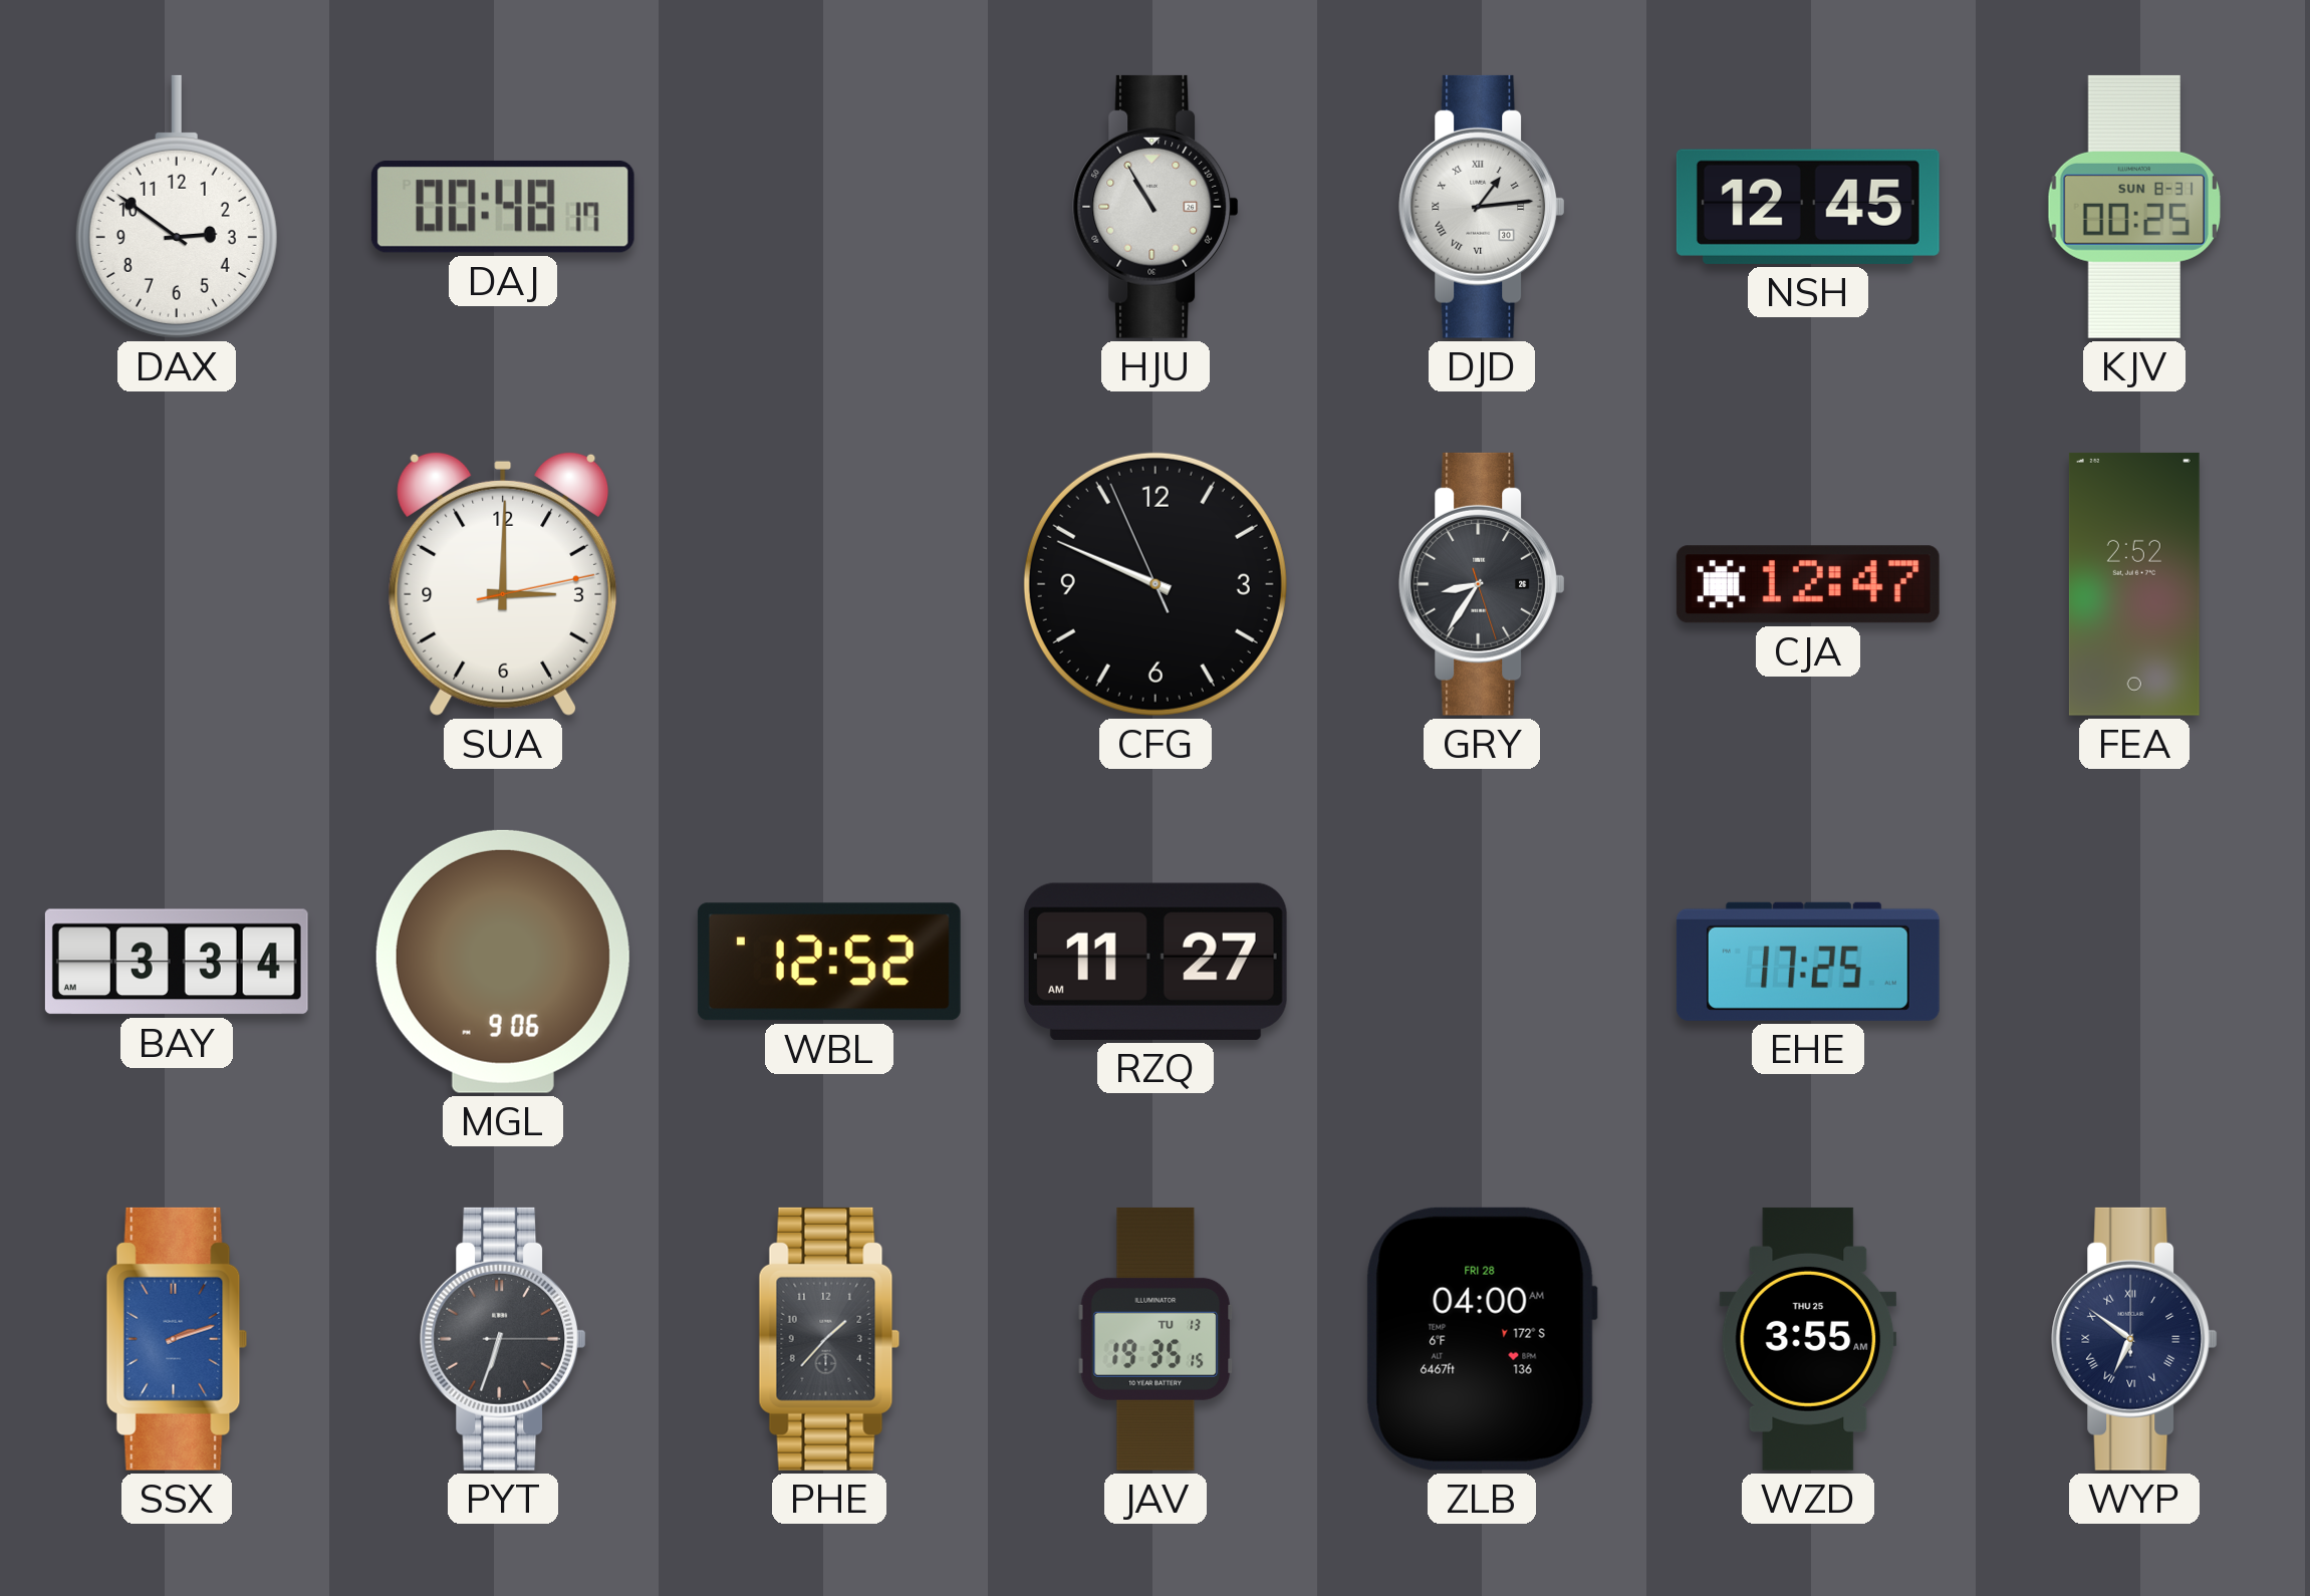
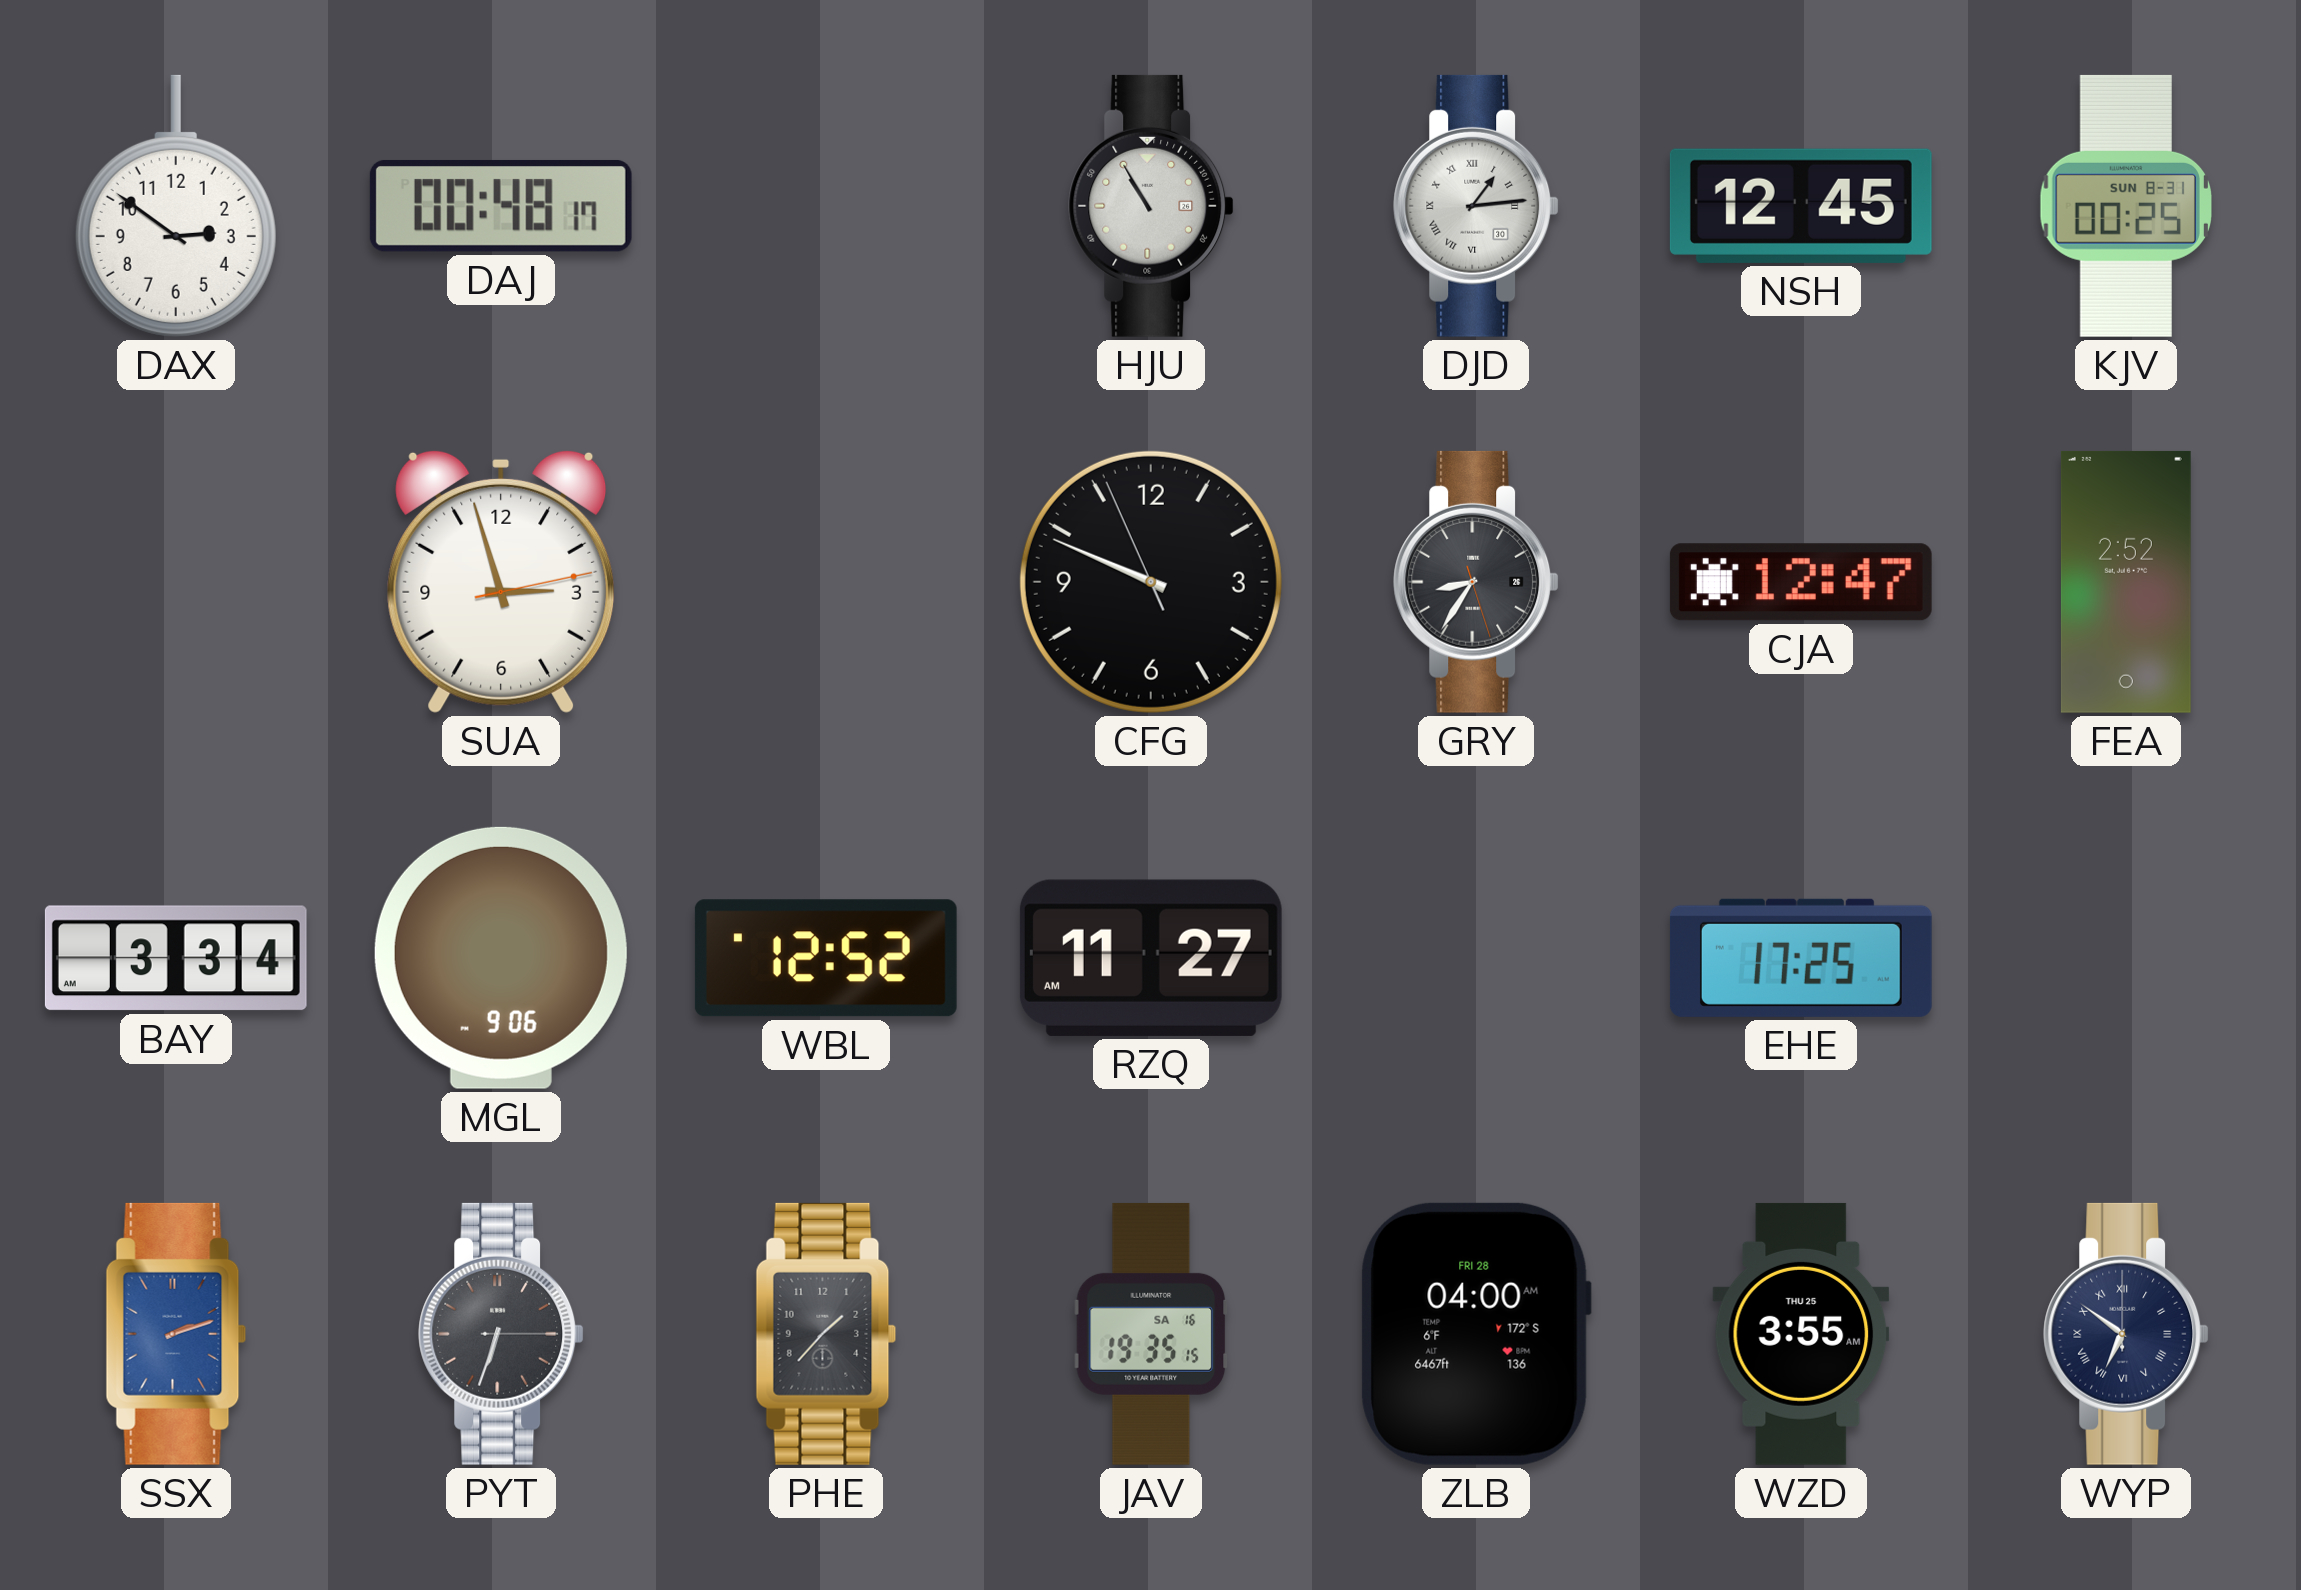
SUA: 3:00 -> 2:57 (501, 581)
JAV date: TU 13 -> SA 16 (1151, 1334)
